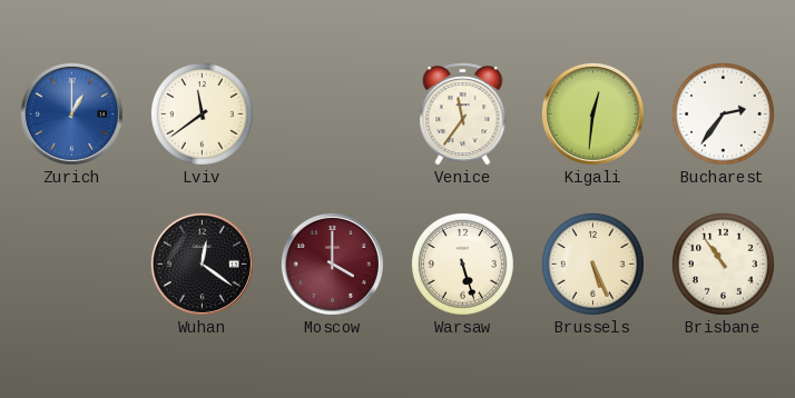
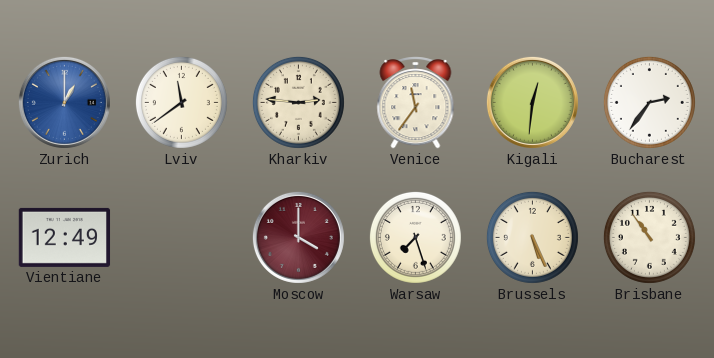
Kharkiv: none -> 2:46 (298, 102)
Vientiane: none -> 12:49 (65, 237)
Wuhan: 12:21 -> none (202, 263)
Warsaw: 5:27 -> 7:27 (415, 237)
